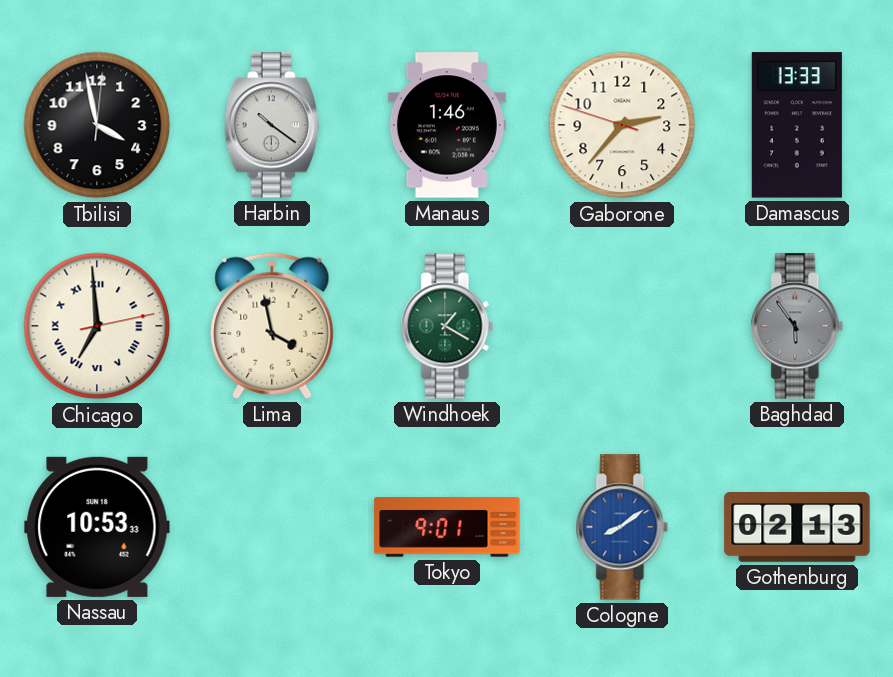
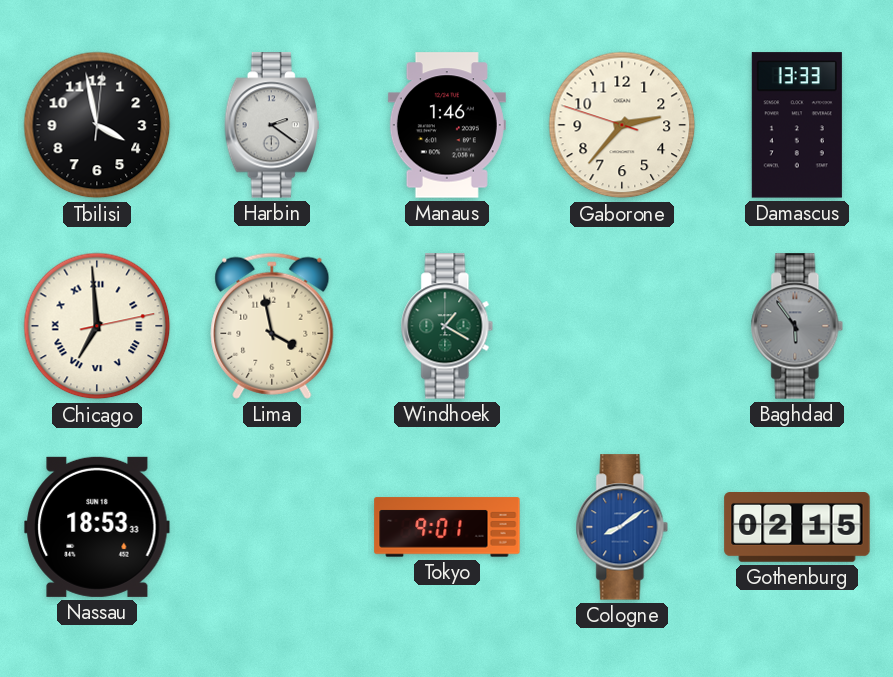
Harbin: 10:21 -> 2:21 (272, 125)
Nassau: 10:53 -> 18:53 (97, 527)
Gothenburg: 02:13 -> 02:15 (797, 528)
